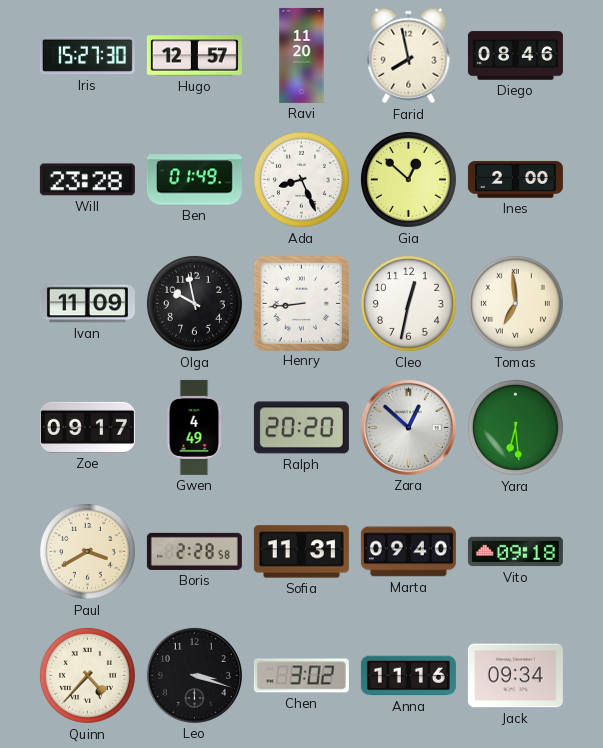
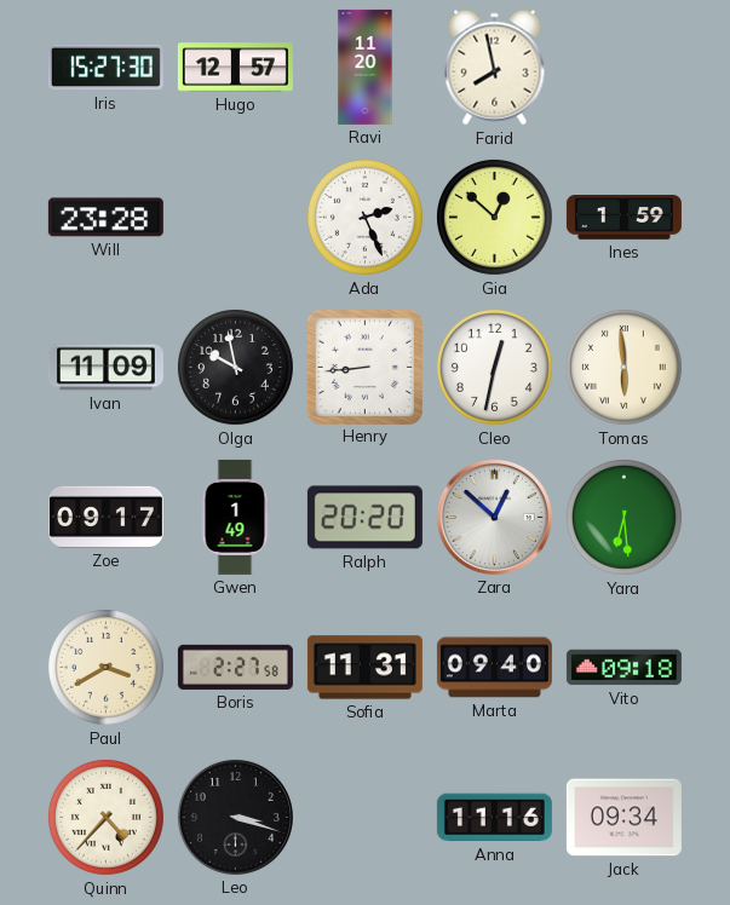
Diego: 08:46 -> none (515, 56)
Ben: 01:49 -> none (194, 180)
Ada: 8:26 -> 2:26 (364, 217)
Ines: 2:00 -> 1:59 (623, 218)
Tomas: 6:59 -> 5:59 (623, 367)
Gwen: 4:49 -> 1:49 (235, 517)
Boris: 2:28 -> 2:27 (235, 667)
Chen: 3:02 -> none (301, 676)
